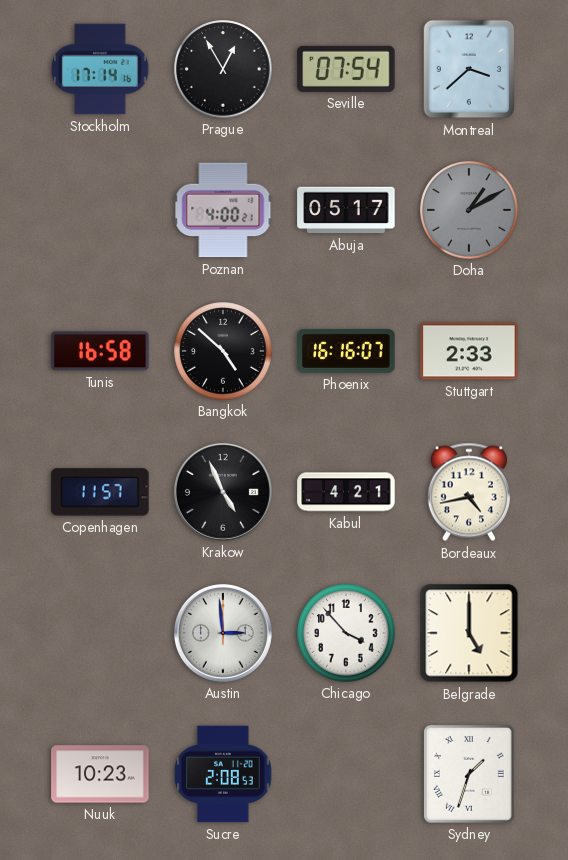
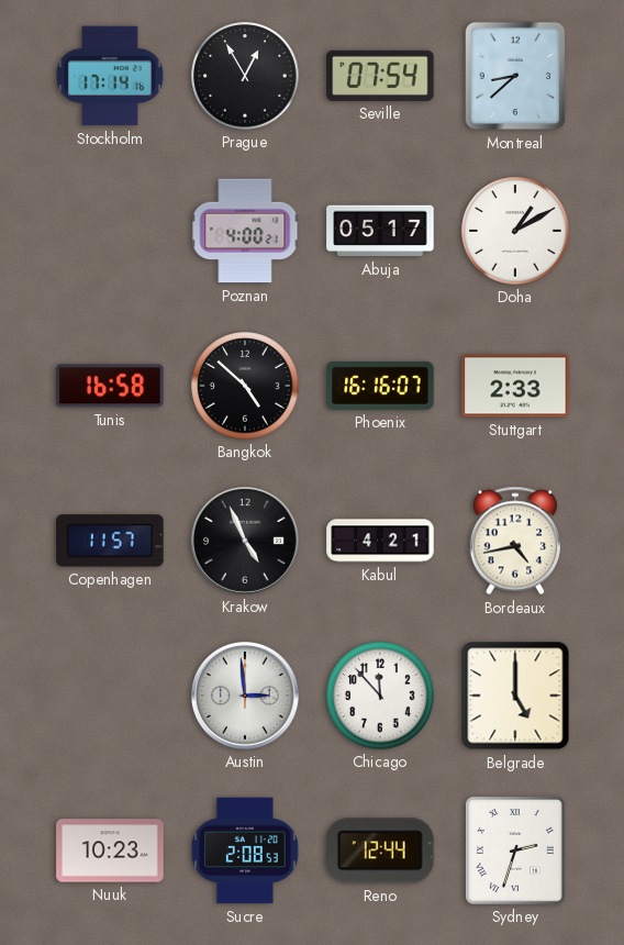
Montreal: 3:38 -> 8:38 (515, 76)
Doha dial: grey -> white (515, 231)
Chicago: 3:53 -> 11:53 (380, 696)
Reno: none -> 12:44 (381, 850)
Sydney: 1:33 -> 2:33 (516, 852)
